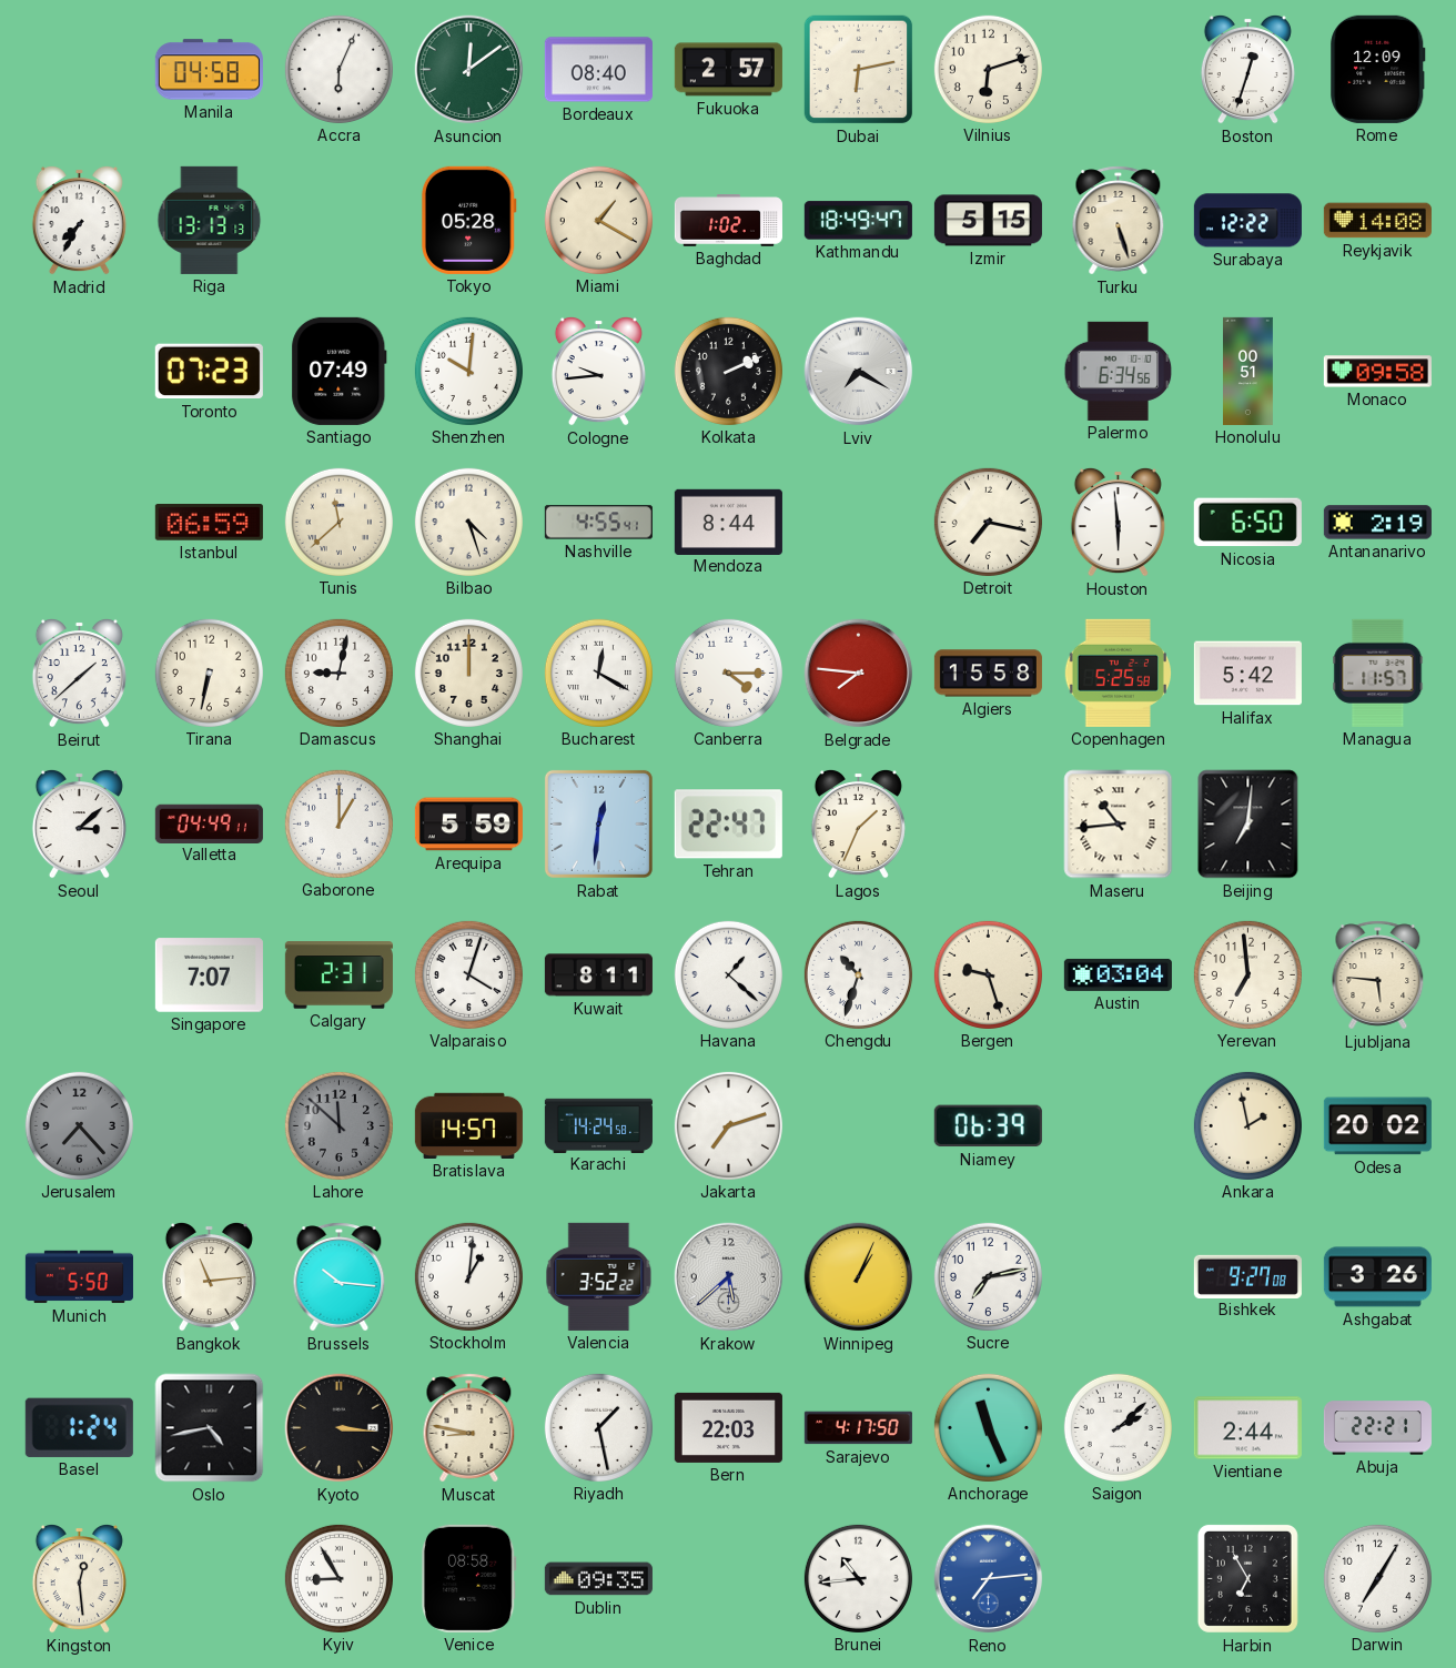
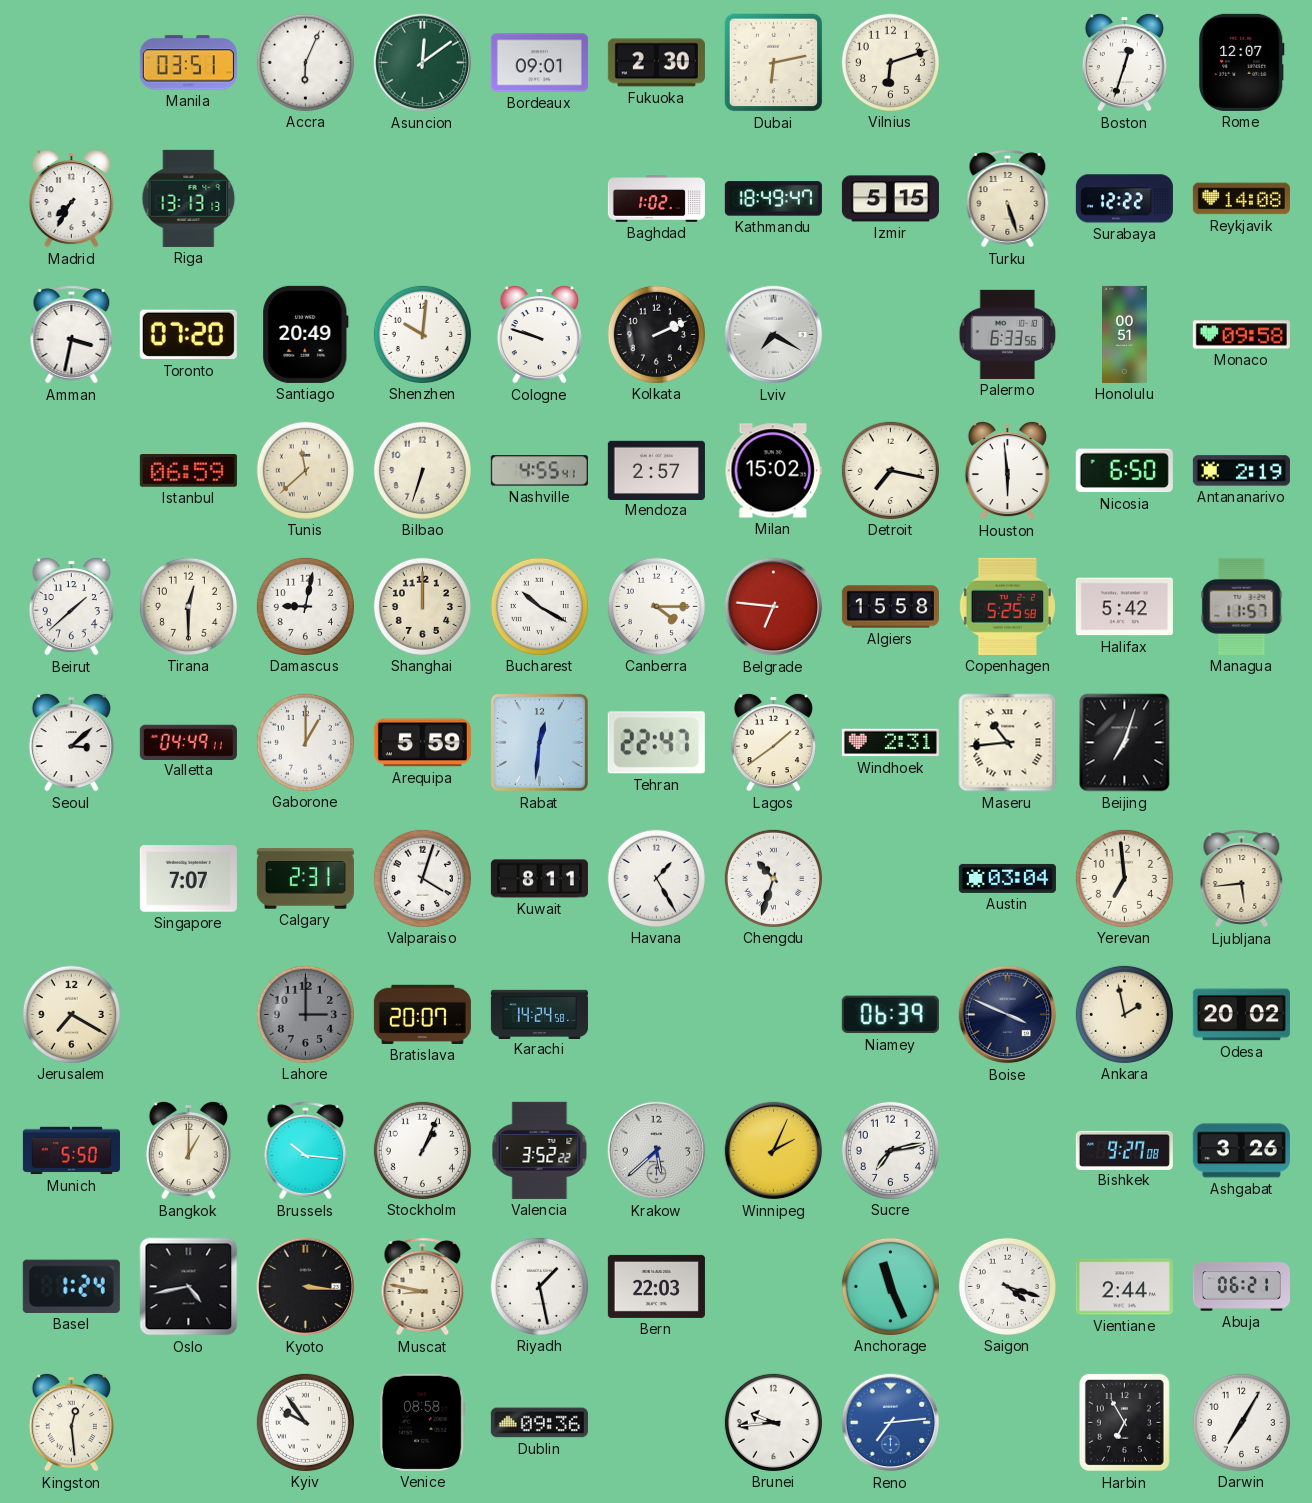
Manila: 04:58 -> 03:51 (188, 63)
Bordeaux: 08:40 -> 09:01 (539, 63)
Fukuoka: 2:57 -> 2:30 (656, 63)
Rome: 12:09 -> 12:07 (1242, 62)
Tokyo: 05:28 -> none (468, 220)
Miami: 1:20 -> none (598, 220)
Amman: none -> 3:32 (72, 335)
Toronto: 07:23 -> 07:20 (188, 335)
Santiago: 07:49 -> 20:49 (306, 334)
Cologne: 9:44 -> 9:48 (539, 334)
Palermo: 6:34 -> 6:33 (1008, 334)
Bilbao: 4:27 -> 6:33 (422, 470)
Mendoza: 8:44 -> 2:57 (656, 470)
Milan: none -> 15:02 (773, 471)
Tirana: 6:32 -> 12:30 (188, 606)
Bucharest: 12:20 -> 10:20 (539, 606)
Belgrade: 7:46 -> 6:46 (774, 607)
Lagos: 1:34 -> 1:39 (773, 742)
Windhoek: none -> 2:31 (890, 743)
Beijing: 7:01 -> 7:03 (1125, 743)
Havana: 1:22 -> 1:25 (656, 878)
Bergen: 9:27 -> none (988, 974)
Ljubljana: 5:46 -> 5:44 (1242, 879)
Jerusalem: 7:23 -> 7:20 (71, 1014)
Jerusalem dial: grey -> cream (71, 1014)
Lahore: 11:52 -> 3:00 (305, 1014)
Bratislava: 14:57 -> 20:07 (422, 1014)
Jakarta: 7:12 -> none (728, 1125)
Boise: none -> 3:49 (1008, 1015)
Bangkok: 11:14 -> 1:00 (188, 1150)
Stockholm: 1:01 -> 1:04 (422, 1150)
Winnipeg: 1:04 -> 2:04 (774, 1151)
Sarajevo: 4:17 -> none (858, 1428)
Saigon: 2:08 -> 4:18 (1007, 1286)
Abuja: 22:21 -> 06:21 (1241, 1287)
Kyiv: 8:55 -> 9:54 (305, 1422)
Dublin: 09:35 -> 09:36 (539, 1423)
Brunei: 10:44 -> 9:44 (773, 1422)
